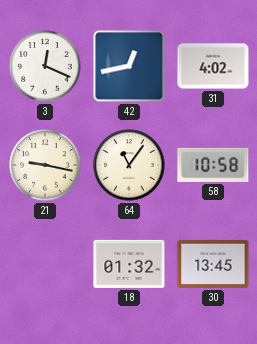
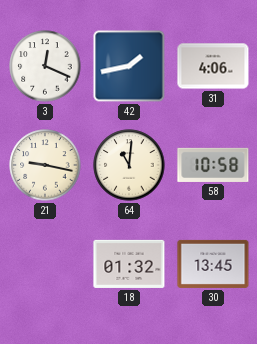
42: 12:43 -> 1:43 (129, 66)
31: 4:02 -> 4:06 (213, 66)
64: 11:06 -> 11:01 (129, 165)
